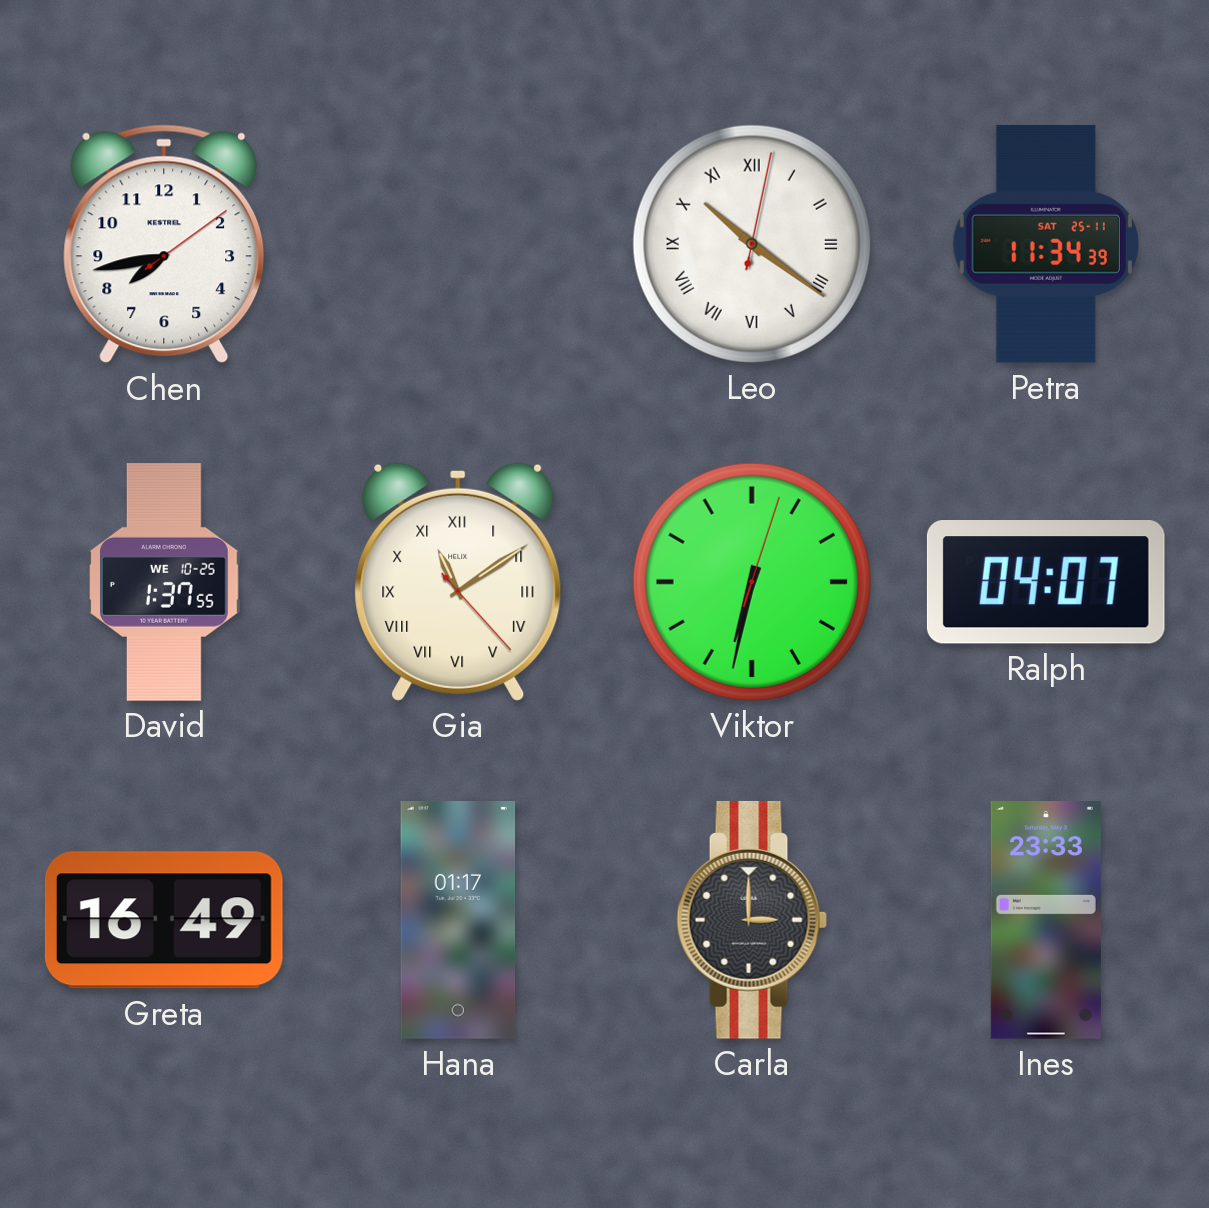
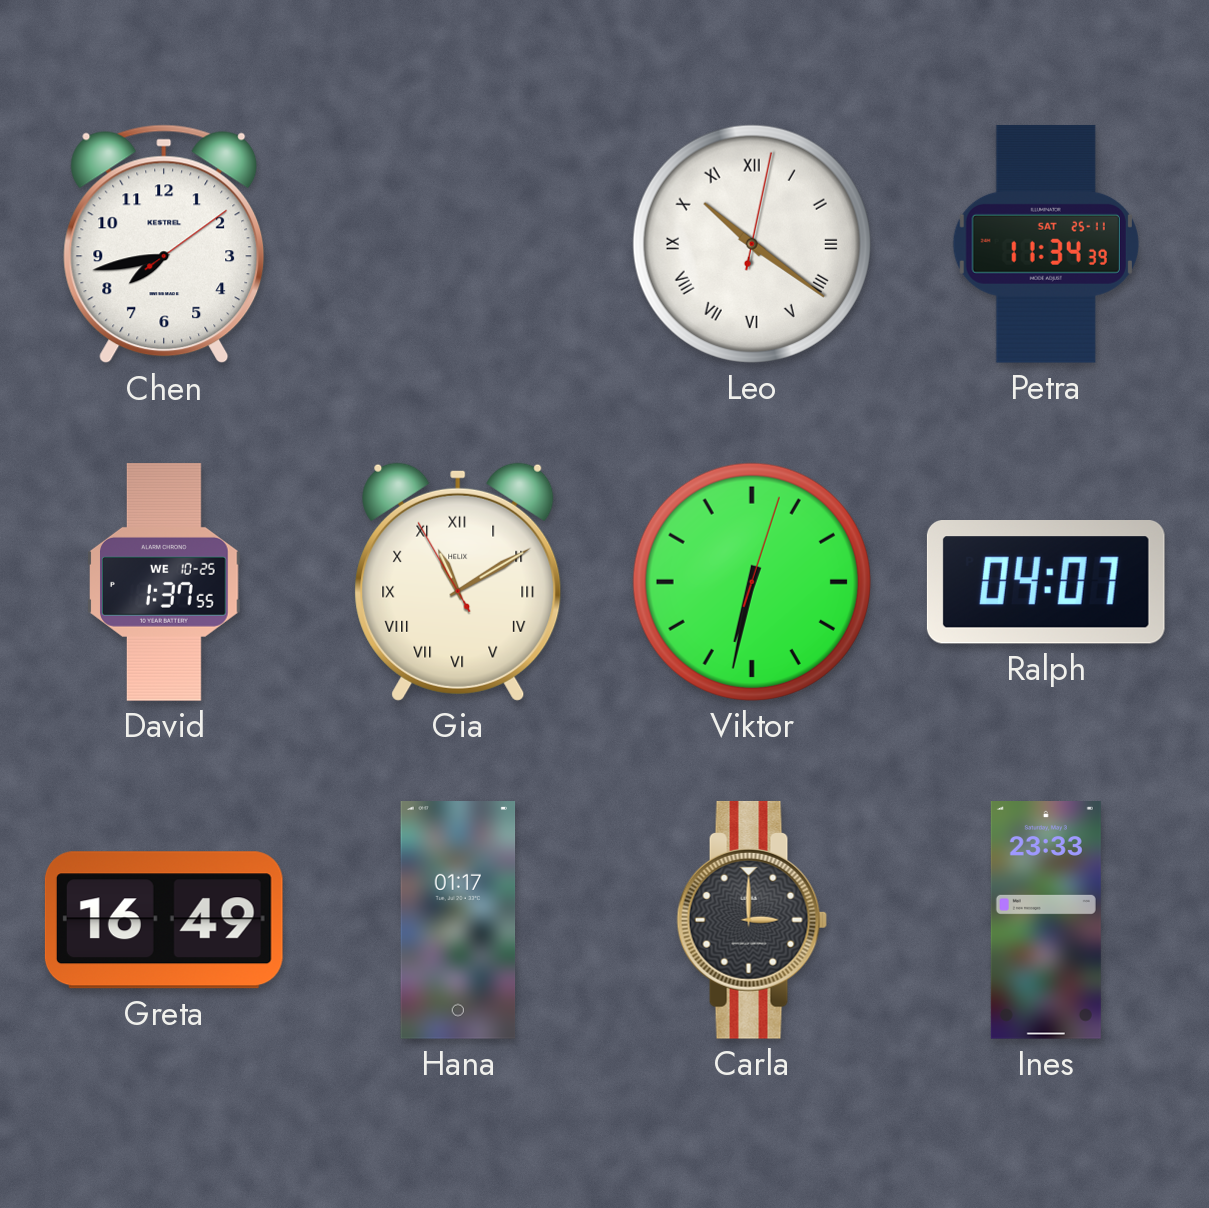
Gia: 11:09:23 -> 11:09:55 (458, 582)
